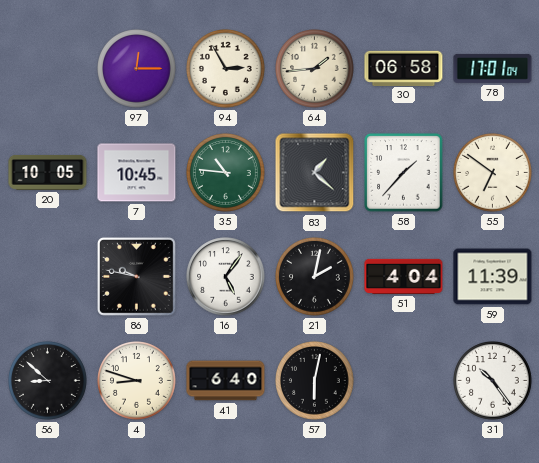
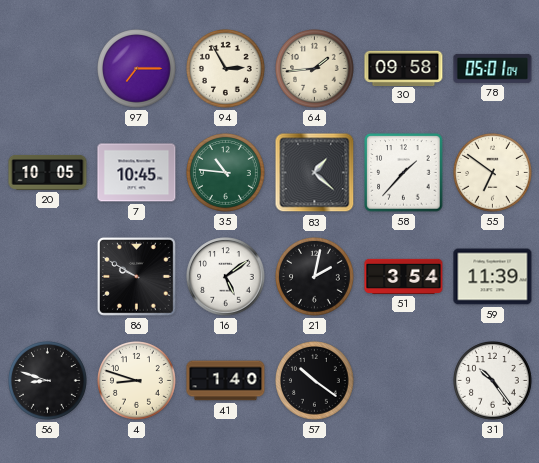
97: 12:15 -> 7:15 (137, 69)
30: 06:58 -> 09:58 (404, 68)
78: 17:01 -> 05:01 (493, 68)
86: 9:47 -> 9:50 (137, 277)
16: 5:06 -> 5:09 (226, 277)
51: 4:04 -> 3:54 (404, 276)
56: 8:52 -> 8:48 (48, 381)
41: 6:40 -> 1:40 (226, 381)
57: 6:02 -> 10:21 (315, 381)
